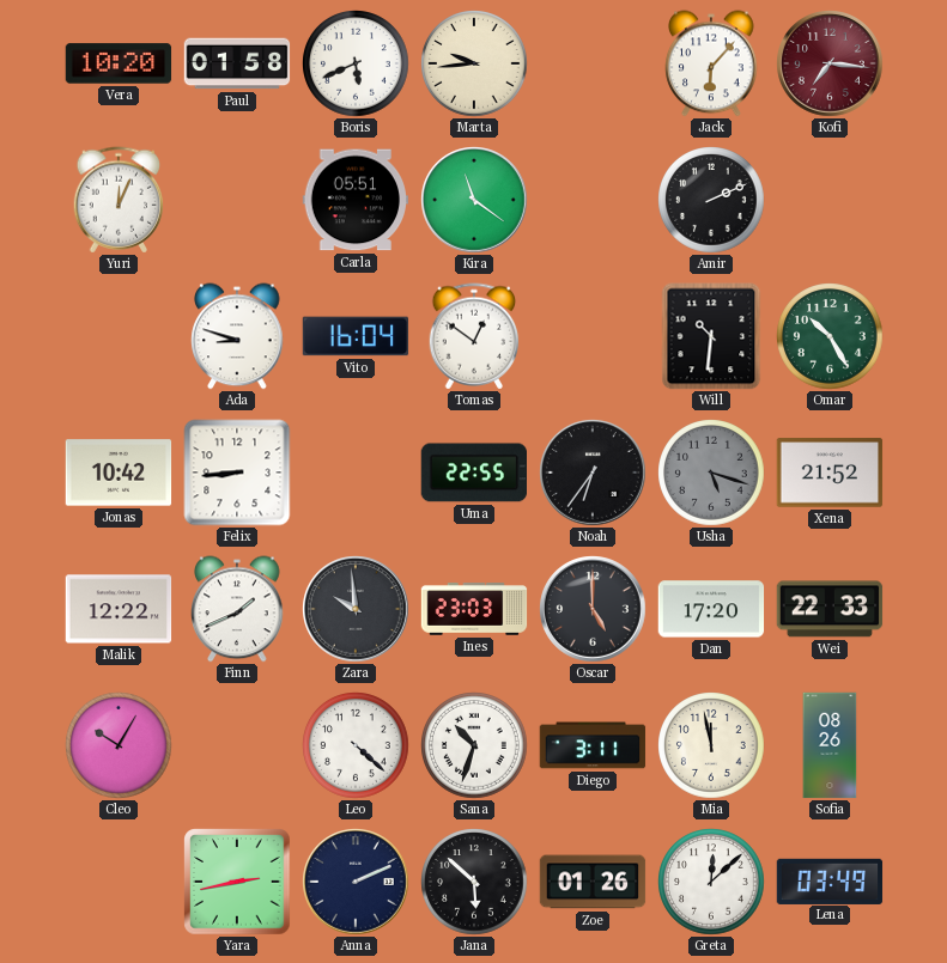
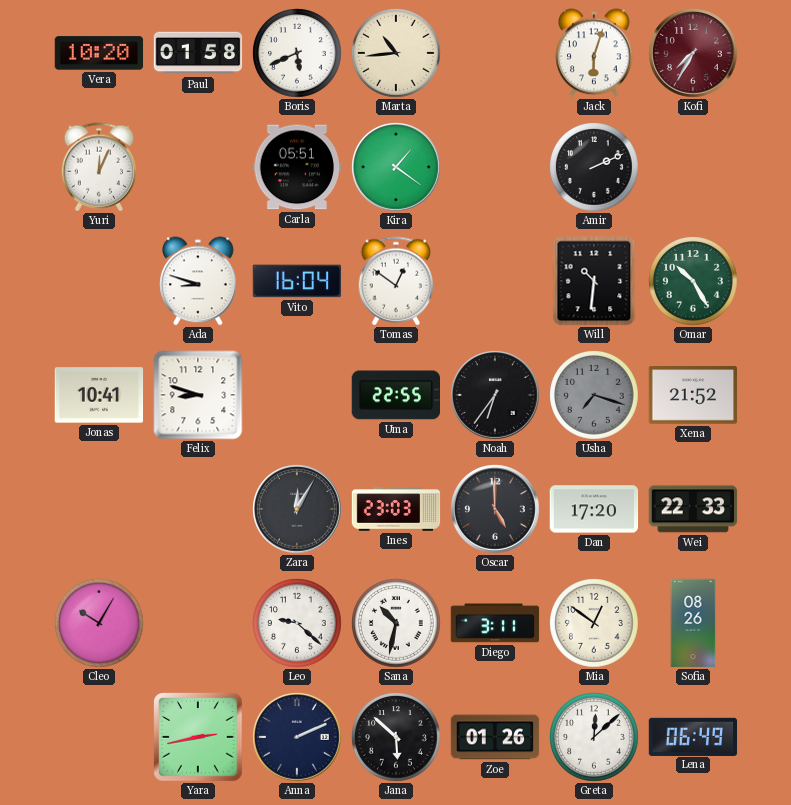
Marta: 9:44 -> 10:44 (396, 53)
Jack: 6:07 -> 6:03 (594, 53)
Kofi: 7:16 -> 7:35 (693, 53)
Kira: 11:21 -> 1:21 (396, 167)
Jonas: 10:42 -> 10:41 (99, 395)
Felix: 8:44 -> 8:48 (198, 395)
Usha: 5:18 -> 7:18 (594, 395)
Malik: 12:22 -> none (119, 609)
Finn: 1:41 -> none (237, 609)
Zara: 9:59 -> 12:05 (297, 509)
Leo: 4:22 -> 9:22 (297, 623)
Sana: 10:33 -> 10:32 (396, 623)
Mia: 11:58 -> 12:51 (594, 623)
Lena: 03:49 -> 06:49 (693, 736)
